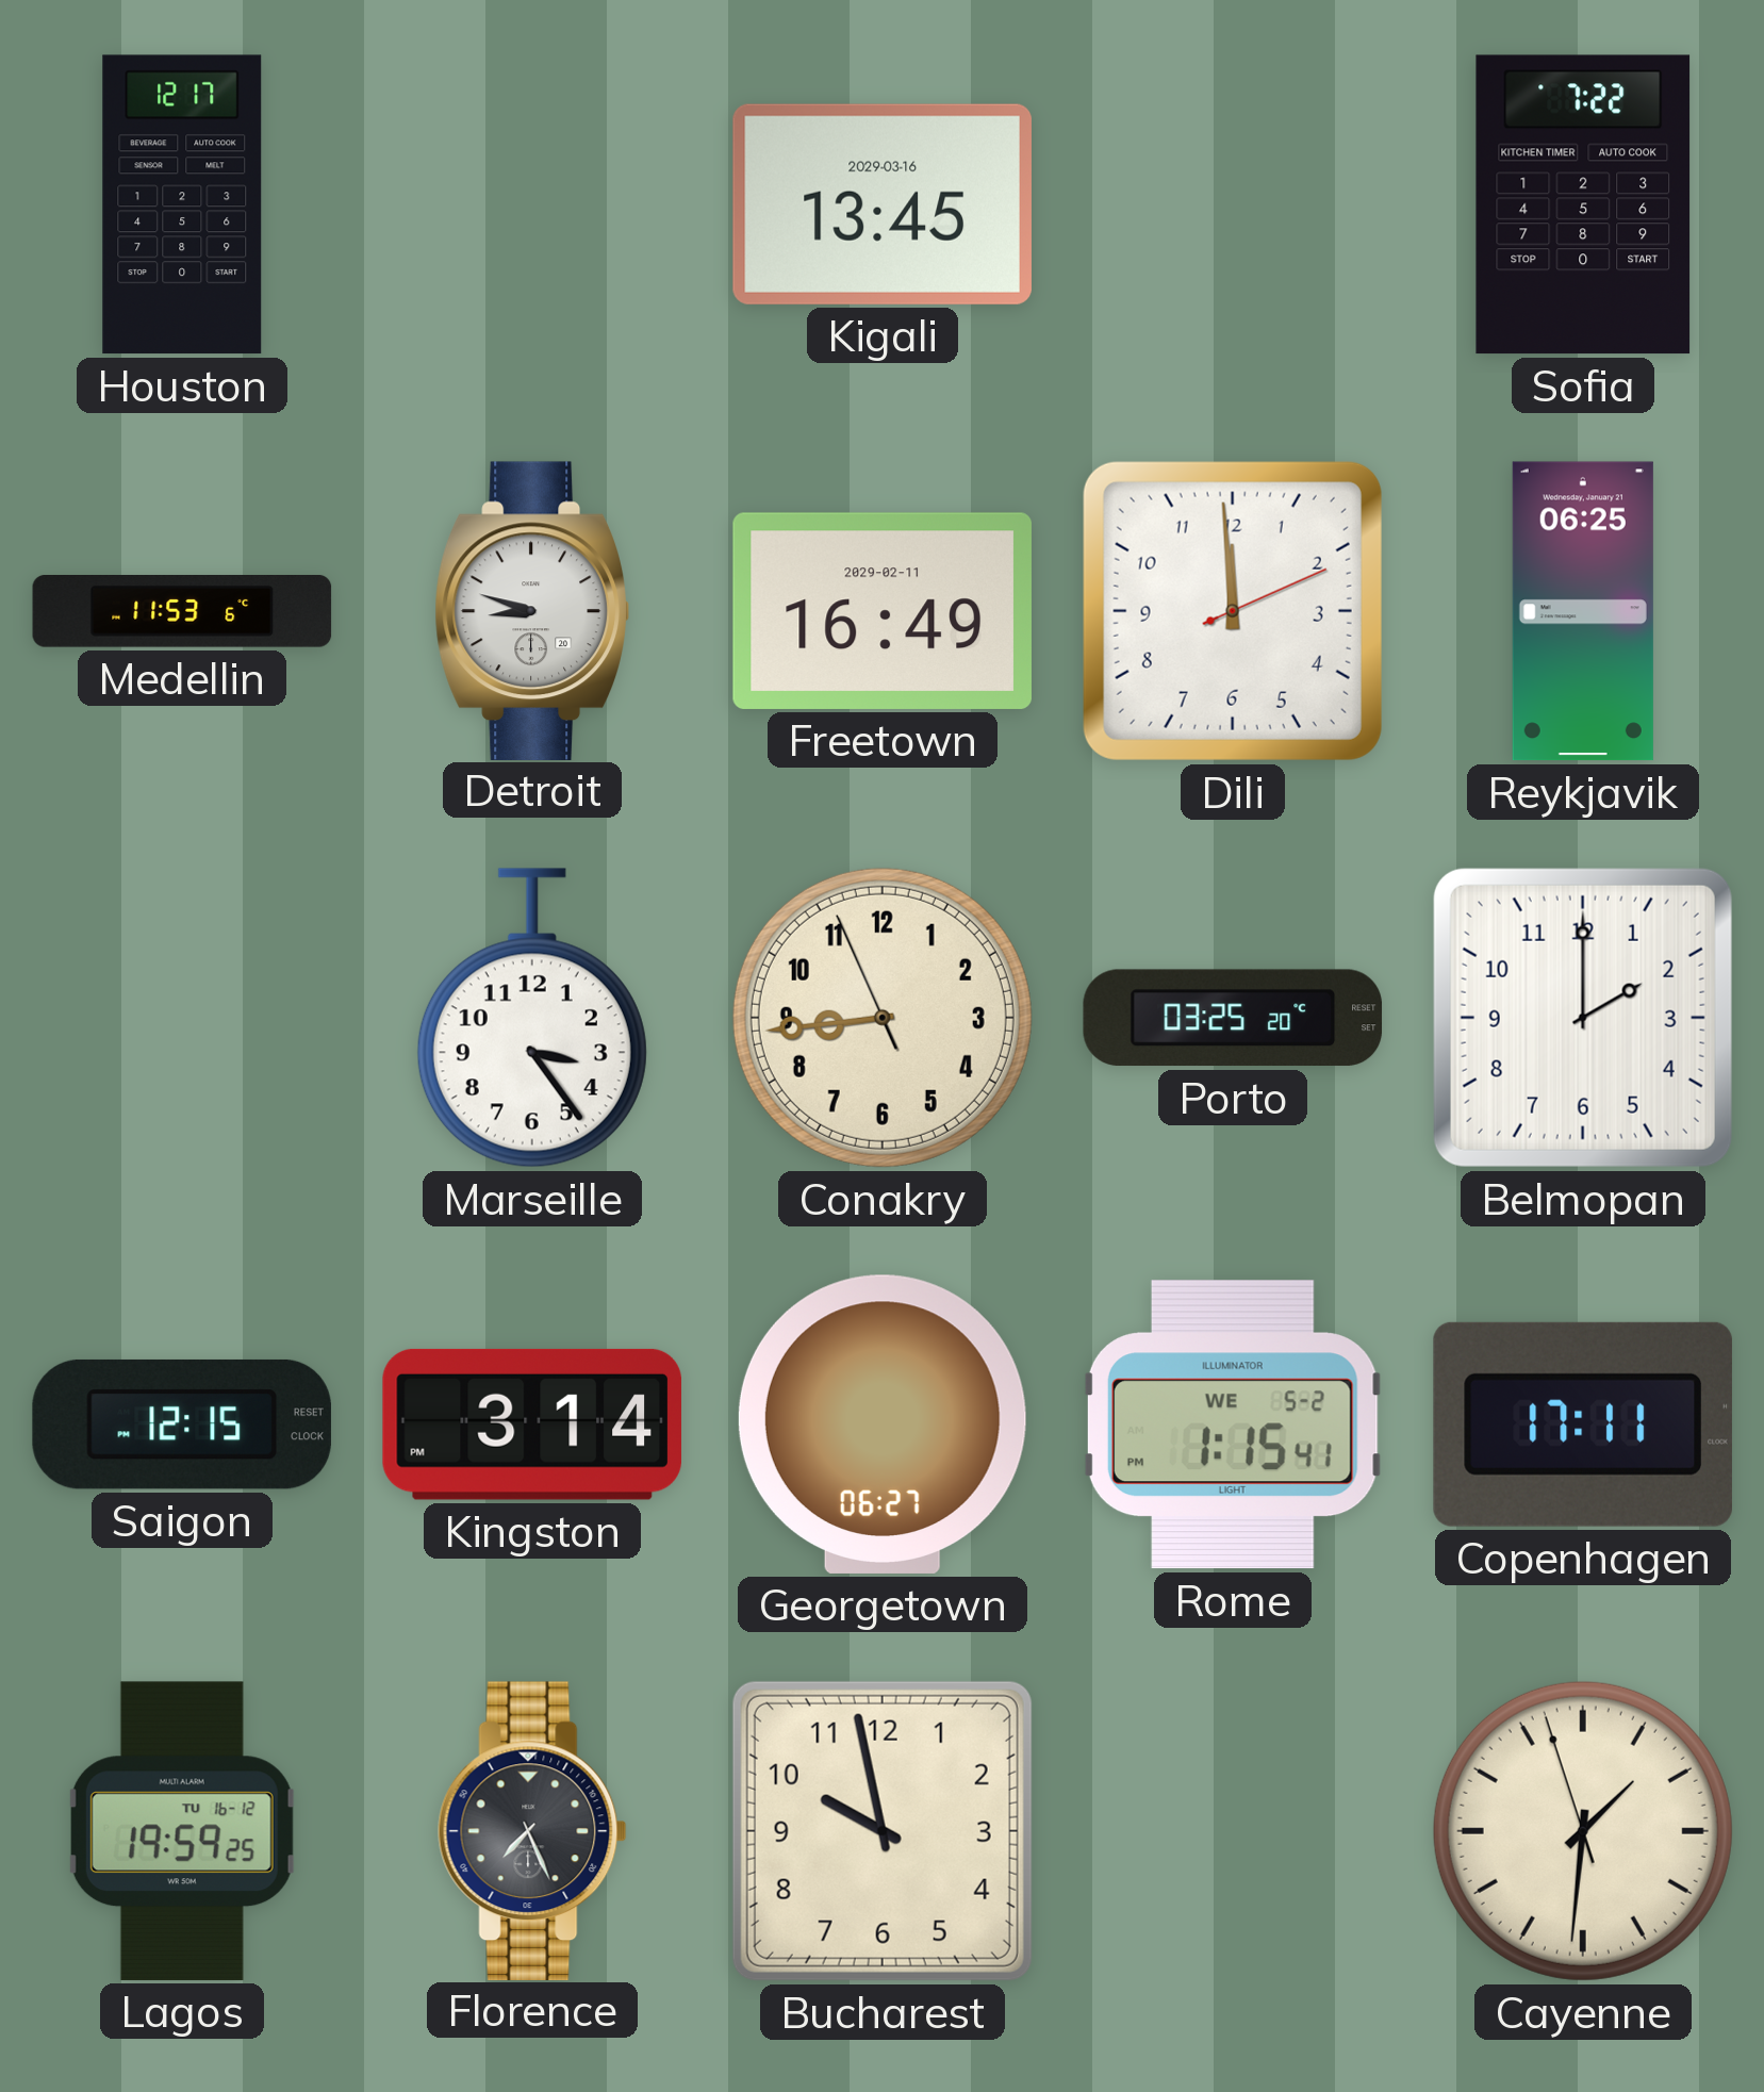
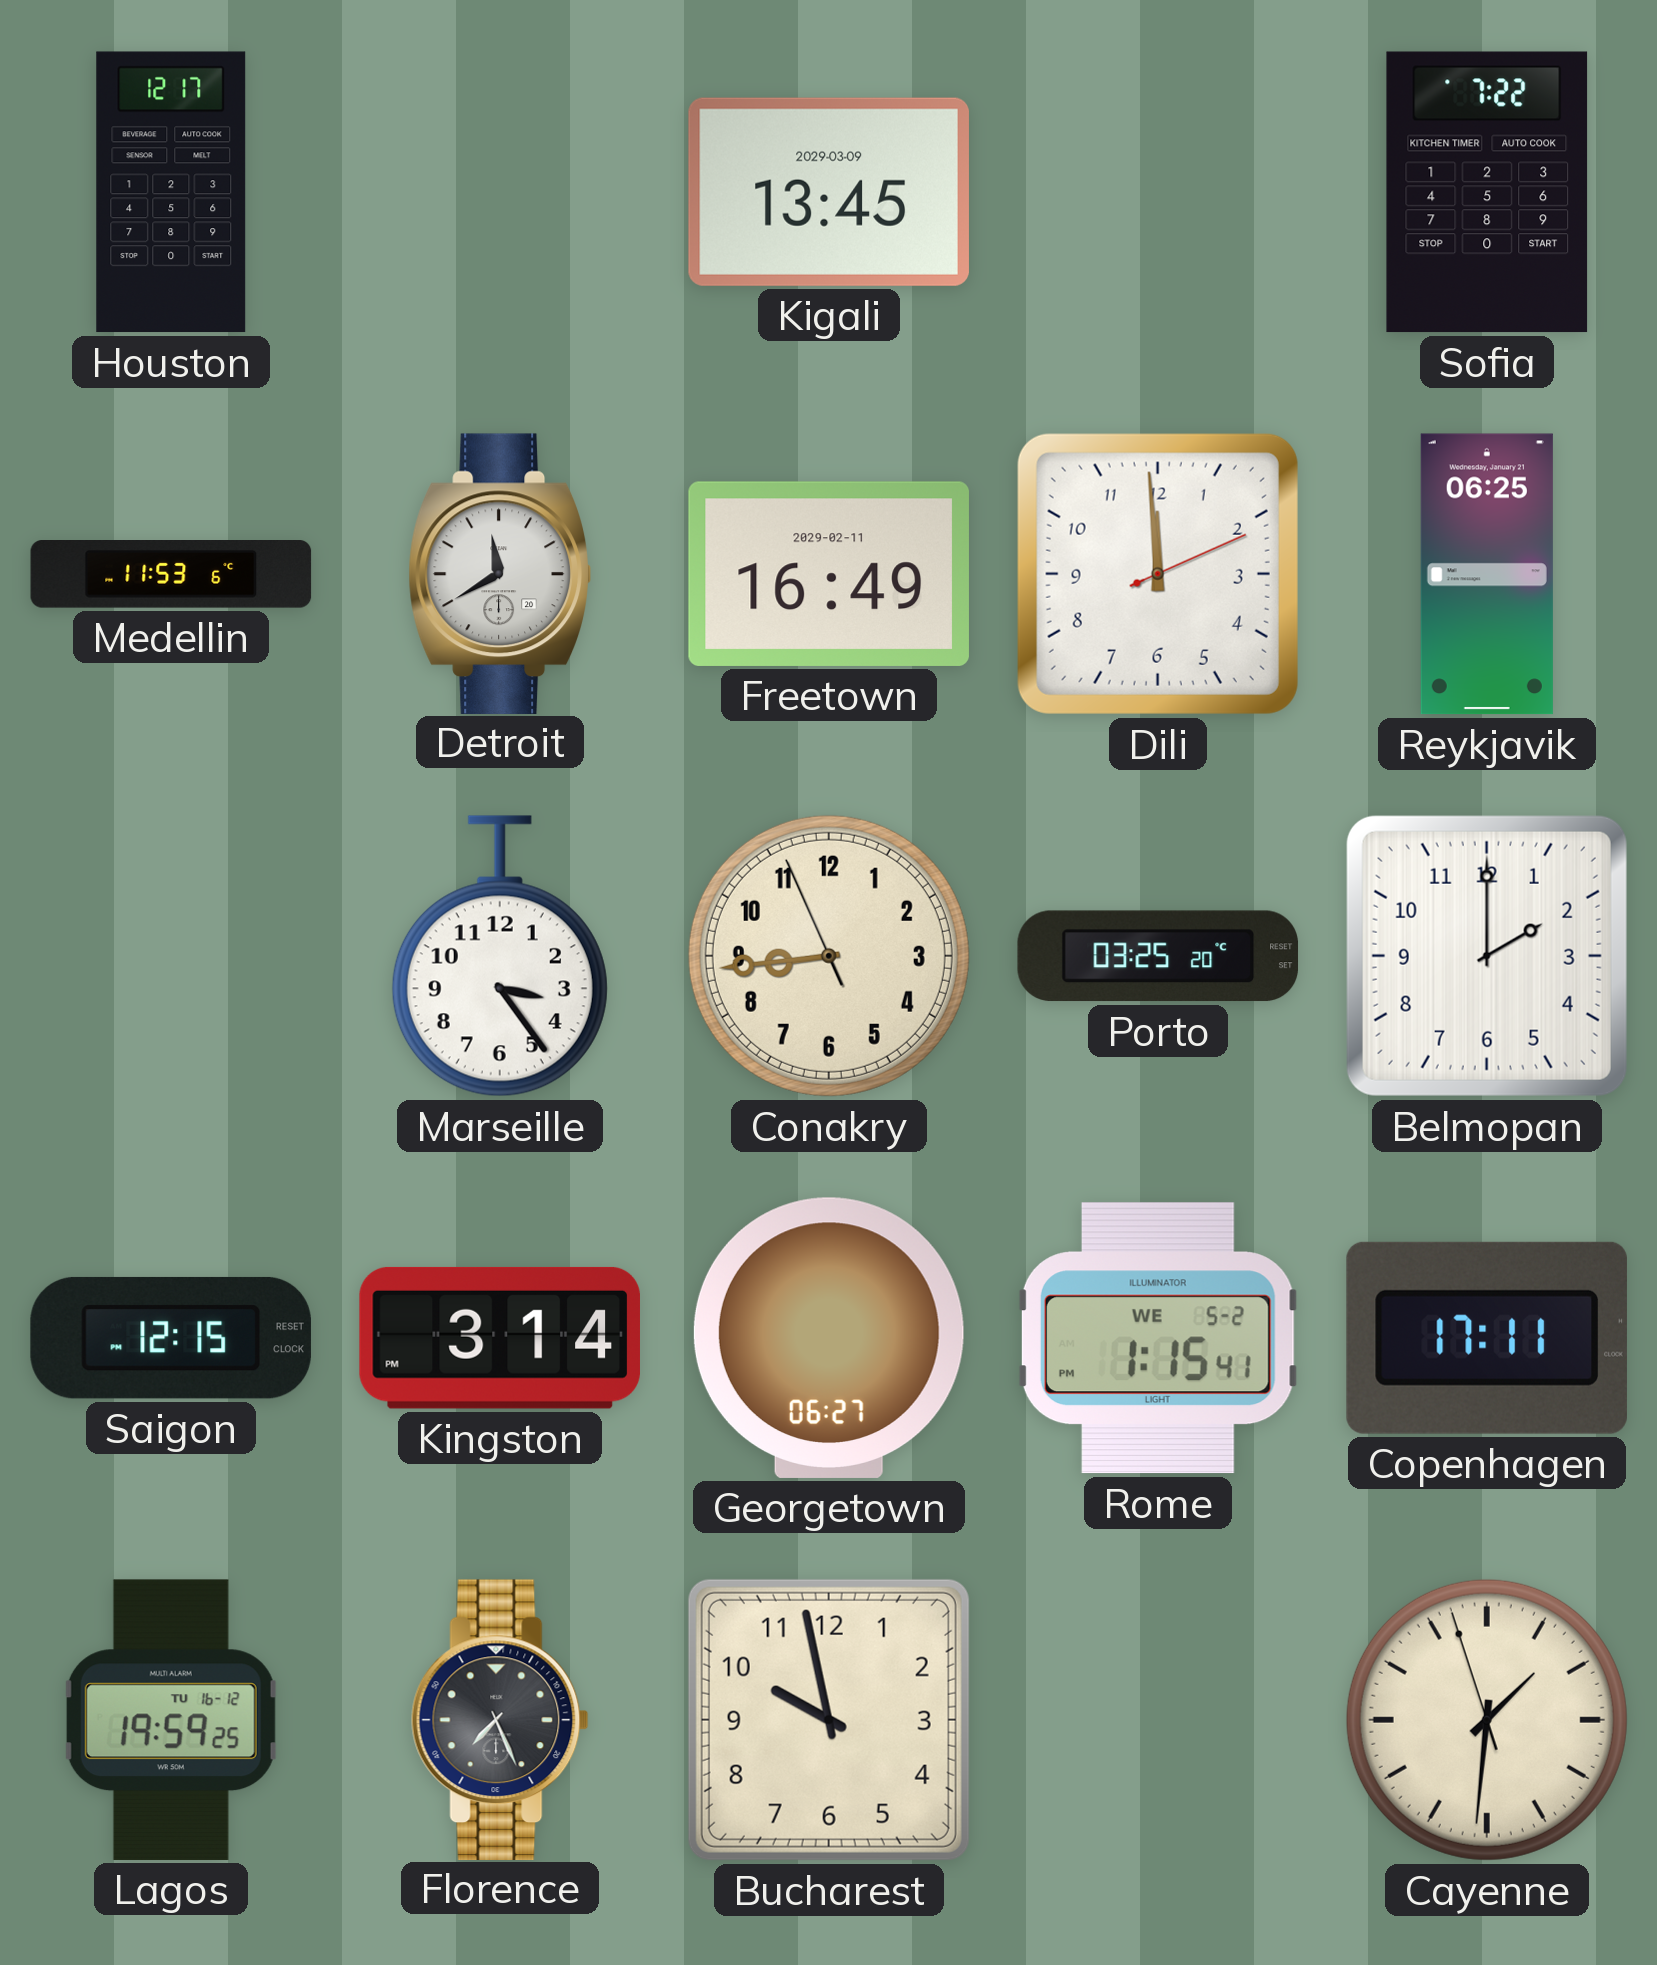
Kigali date: 2029-03-16 -> 2029-03-09 (829, 192)
Detroit: 8:48 -> 11:40 (499, 573)
